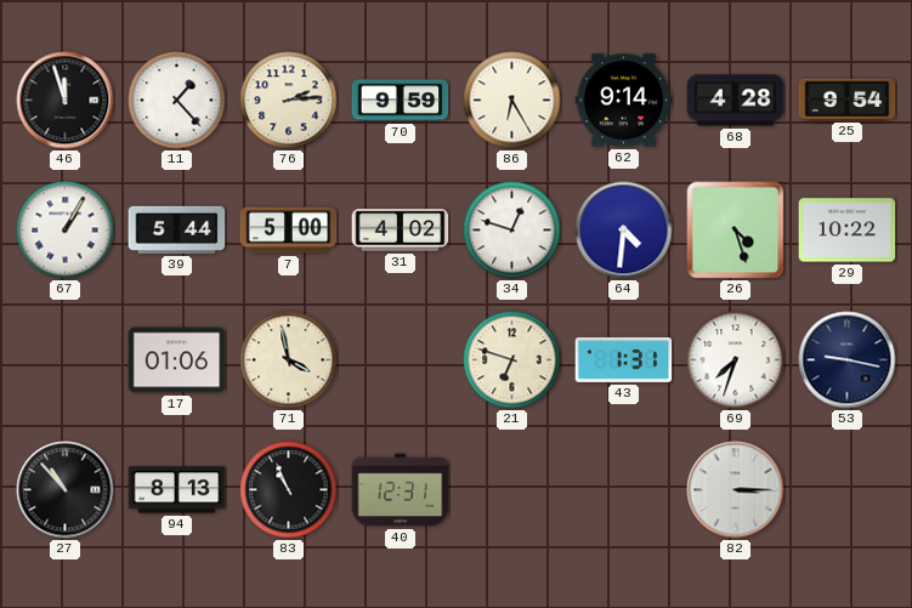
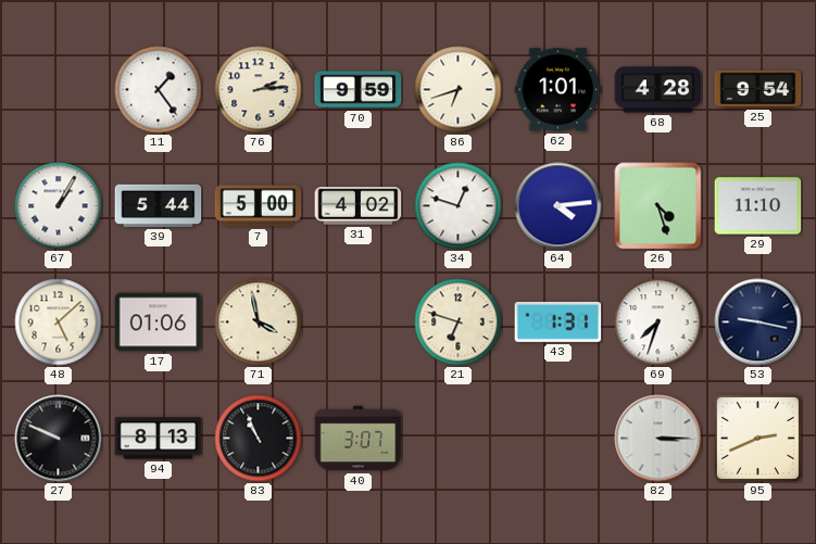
46: 11:57 -> none (66, 101)
11: 1:23 -> 1:24 (159, 90)
86: 6:25 -> 6:42 (459, 90)
62: 9:14 -> 1:01 (558, 90)
64: 4:31 -> 4:14 (558, 206)
29: 10:22 -> 11:10 (758, 206)
48: none -> 5:08 (59, 322)
27: 10:53 -> 9:49 (59, 439)
40: 12:31 -> 3:07 (359, 439)
95: none -> 2:41 (757, 438)
